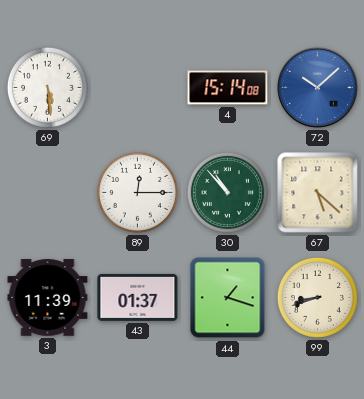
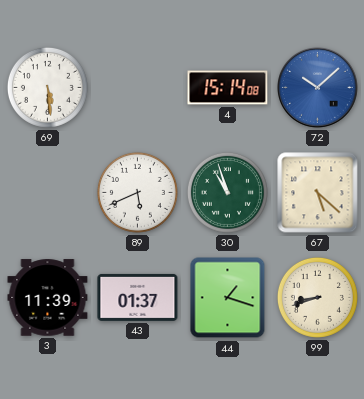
89: 12:15 -> 5:41 (137, 192)
30: 10:53 -> 10:57 (227, 192)
